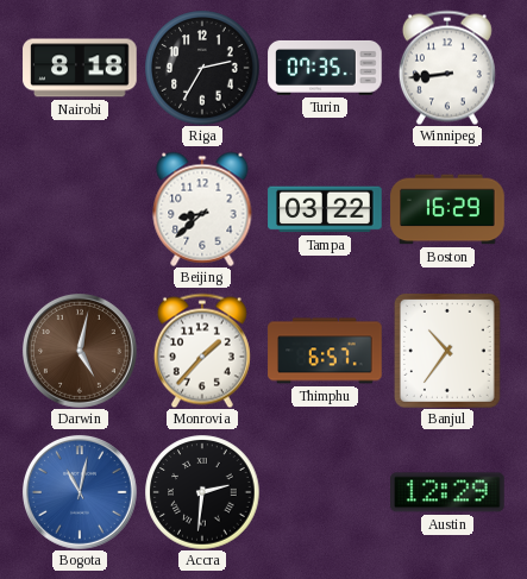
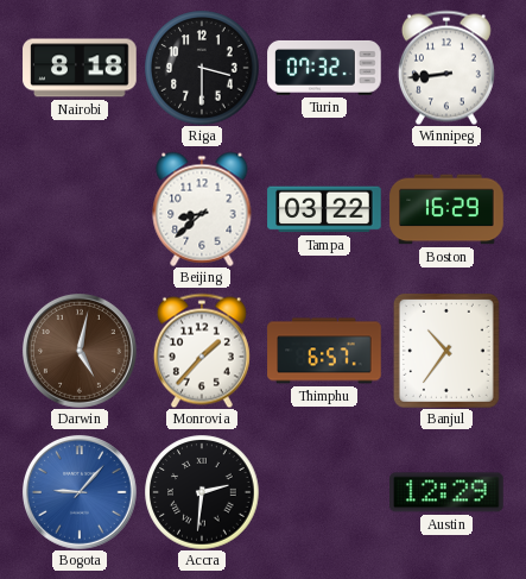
Riga: 2:35 -> 3:30 (202, 68)
Turin: 07:35 -> 07:32 (324, 68)
Bogota: 11:02 -> 9:07 (80, 493)
